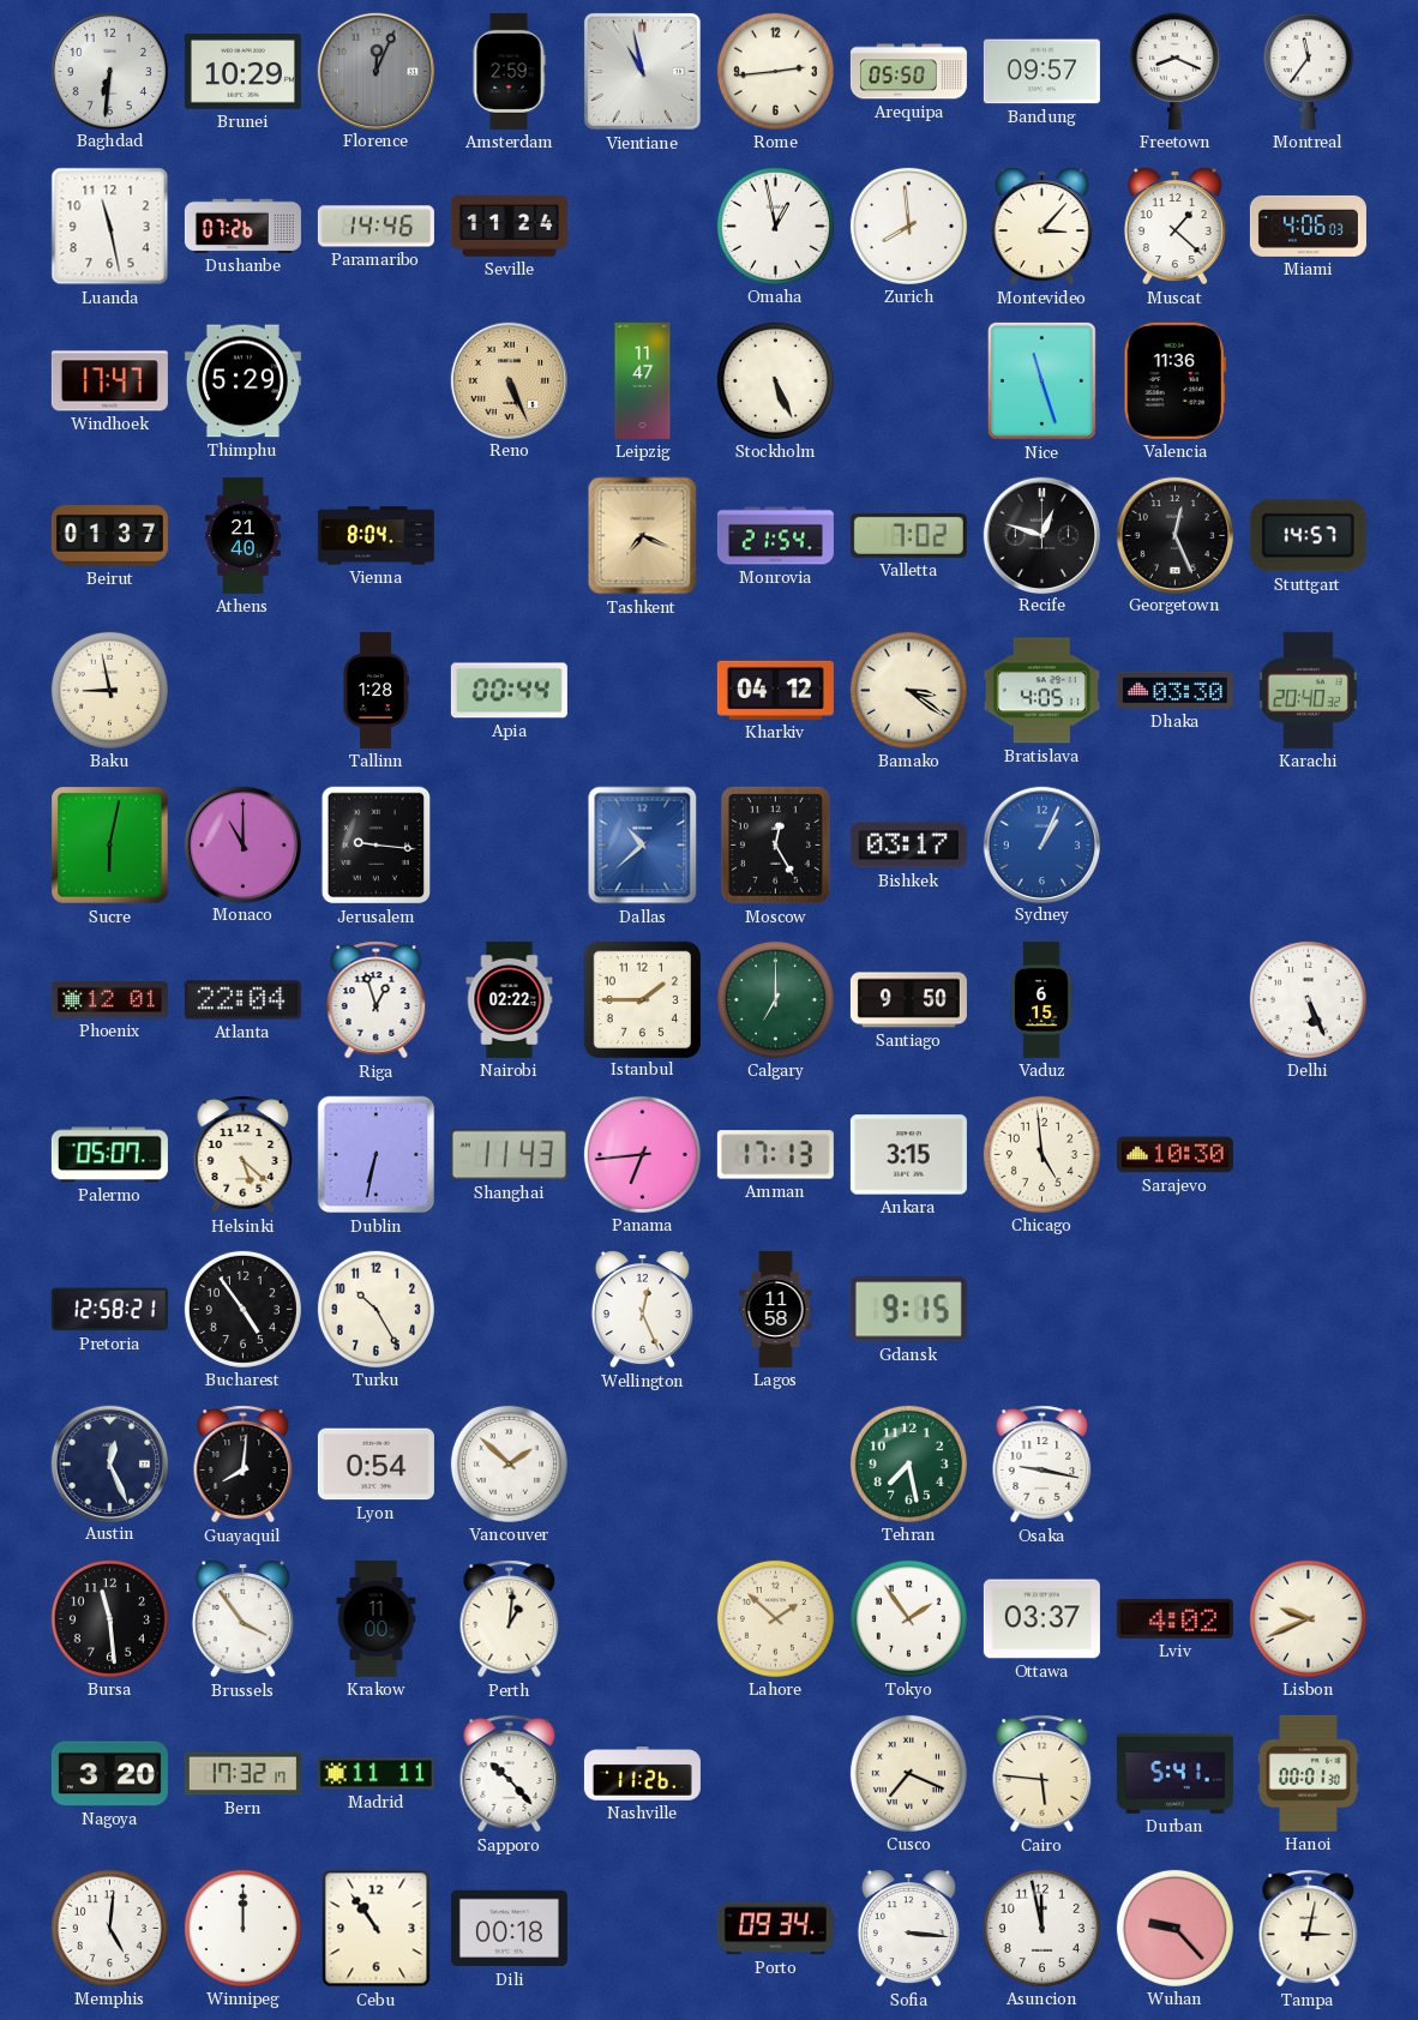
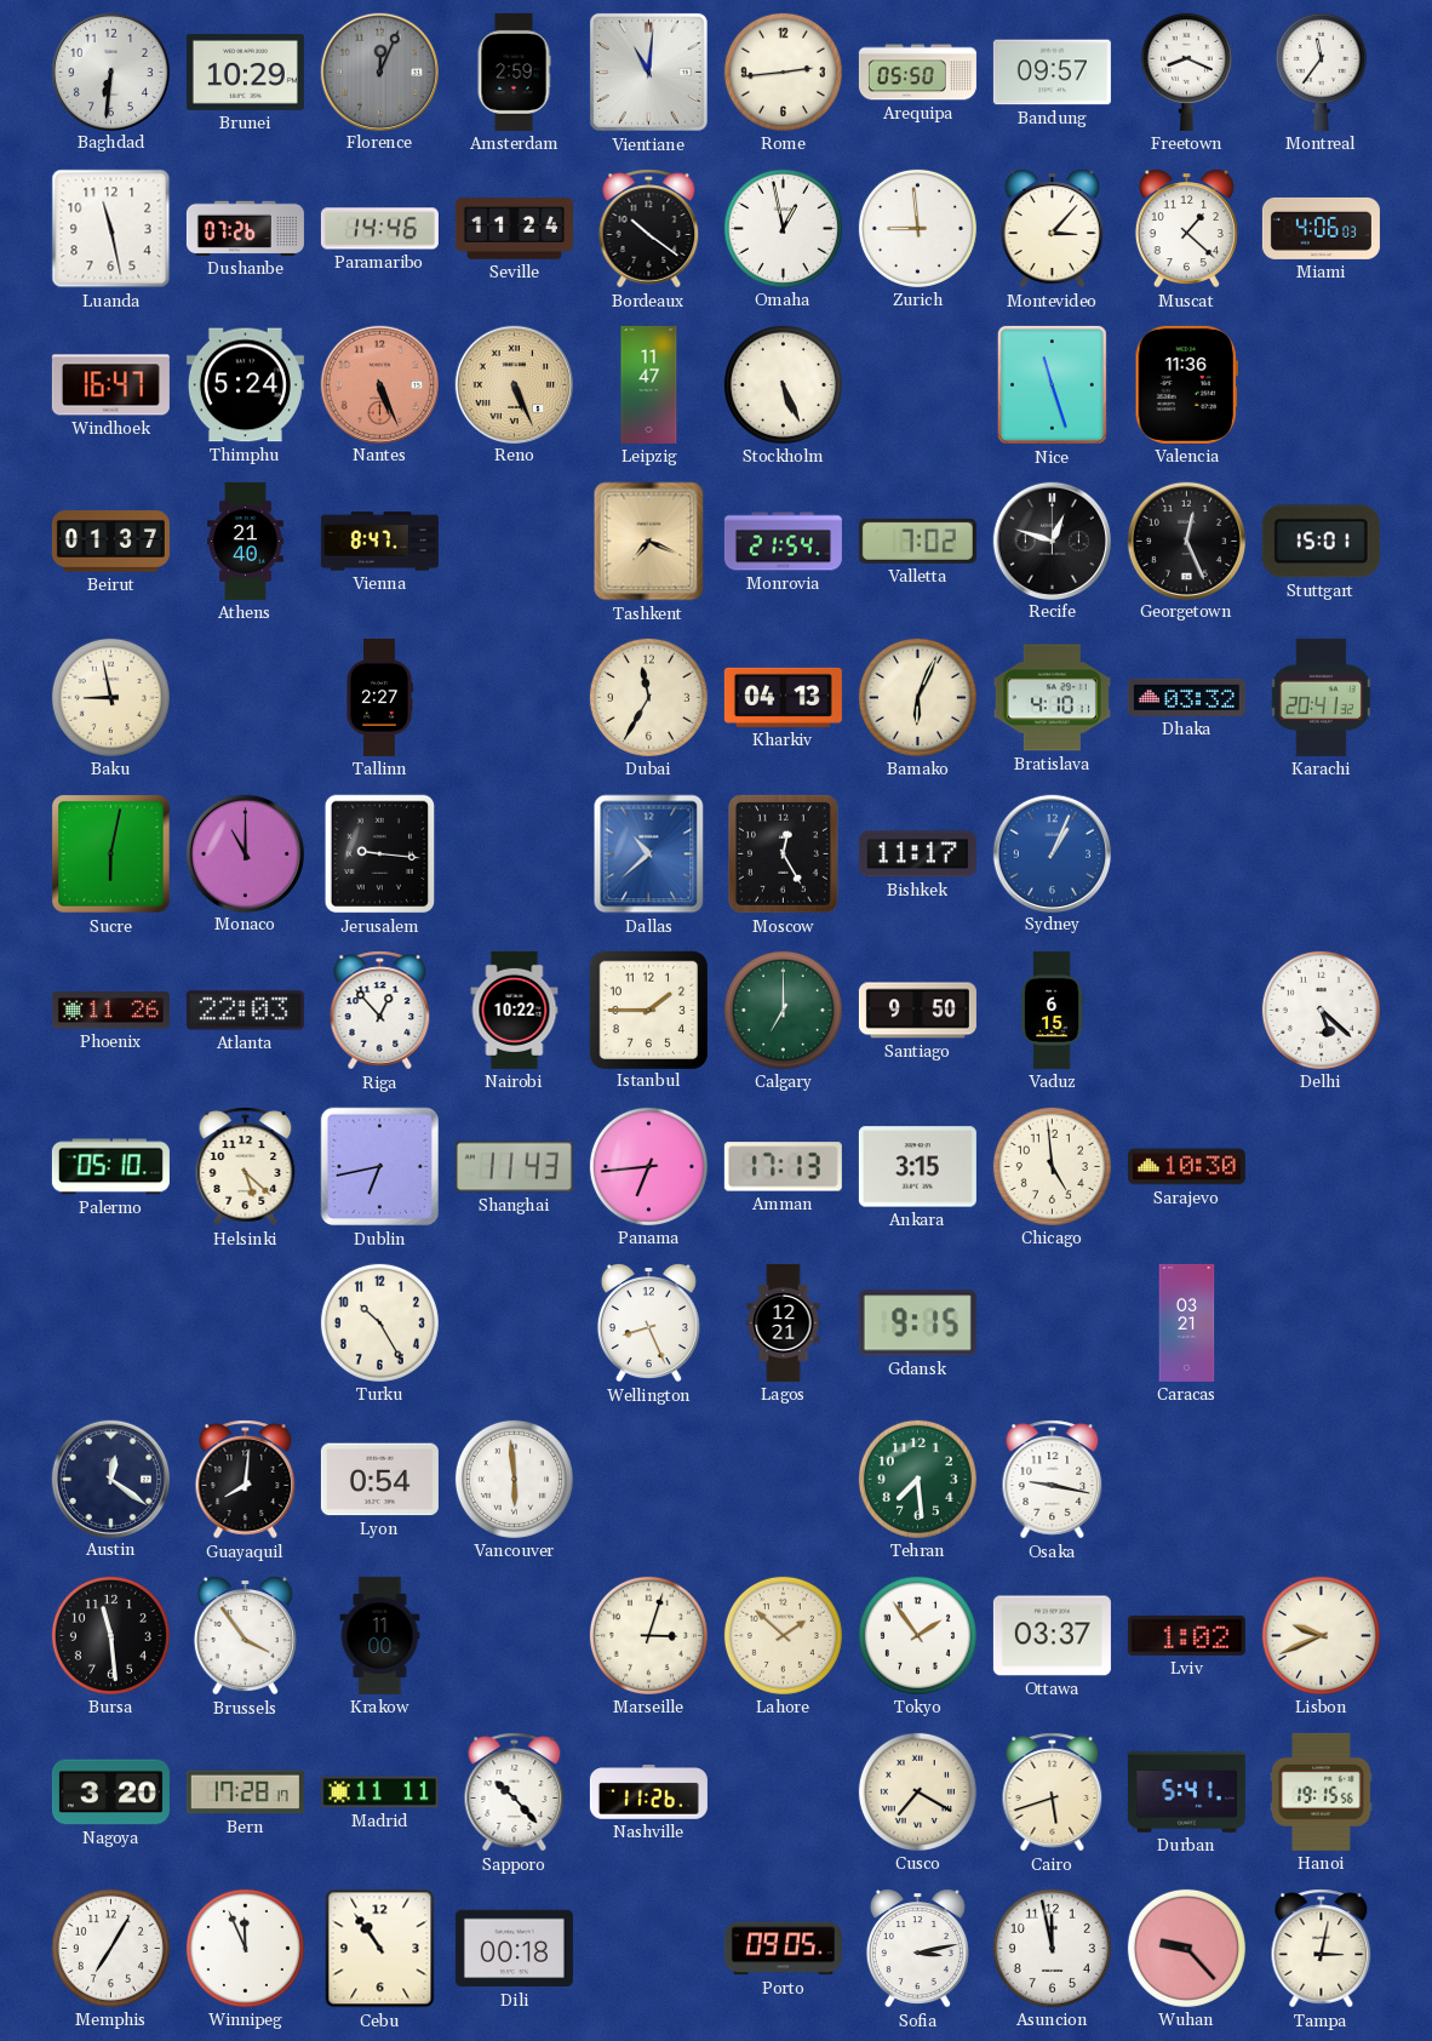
Vientiane: 10:58 -> 11:01 (648, 72)
Bordeaux: none -> 10:21 (649, 229)
Zurich: 7:59 -> 8:59 (917, 228)
Windhoek: 17:47 -> 16:47 (110, 385)
Thimphu: 5:29 -> 5:24 (245, 385)
Nantes: none -> 5:26 (379, 384)
Vienna: 8:04 -> 8:47 (379, 542)
Stuttgart: 14:57 -> 15:01 (1321, 542)
Tallinn: 1:28 -> 2:27 (379, 697)
Apia: 00:44 -> none (509, 691)
Dubai: none -> 11:35 (648, 697)
Kharkiv: 04:12 -> 04:13 (783, 697)
Bamako: 3:21 -> 6:04 (917, 697)
Bratislava: 4:05 -> 4:10 (1052, 698)
Dhaka: 03:30 -> 03:32 (1186, 697)
Karachi: 20:40 -> 20:41 (1321, 697)
Bishkek: 03:17 -> 11:17 (917, 854)
Phoenix: 12:01 -> 11:26 (110, 1011)
Atlanta: 22:04 -> 22:03 (245, 1011)
Riga: 12:57 -> 12:53 (380, 1011)
Nairobi: 02:22 -> 10:22 (515, 1010)
Delhi: 5:26 -> 5:22 (1321, 1010)
Palermo: 05:07 -> 05:10 (110, 1167)
Dublin: 6:32 -> 6:43 (380, 1167)
Pretoria: 12:58 -> none (109, 1310)
Bucharest: 4:54 -> none (242, 1309)
Wellington: 12:26 -> 8:26 (648, 1323)
Lagos: 11:58 -> 12:21 (784, 1322)
Caracas: none -> 03:21 (1187, 1322)
Austin: 12:26 -> 12:21 (110, 1479)
Vancouver: 1:52 -> 5:59 (514, 1479)
Tehran: 7:28 -> 7:29 (917, 1479)
Perth: 1:01 -> none (510, 1619)
Marseille: none -> 3:03 (648, 1635)
Lviv: 4:02 -> 1:02 (1186, 1635)
Bern: 17:32 -> 17:28 (245, 1793)
Cusco: 7:19 -> 7:20 (917, 1791)
Cairo: 5:46 -> 5:42 (1053, 1793)
Hanoi: 00:01 -> 19:15 (1322, 1791)
Memphis: 5:01 -> 7:05 (110, 1948)
Winnipeg: 12:00 -> 11:56 (245, 1948)
Porto: 09:34 -> 09:05 (783, 1949)
Sofia: 3:16 -> 3:13 (917, 1949)
